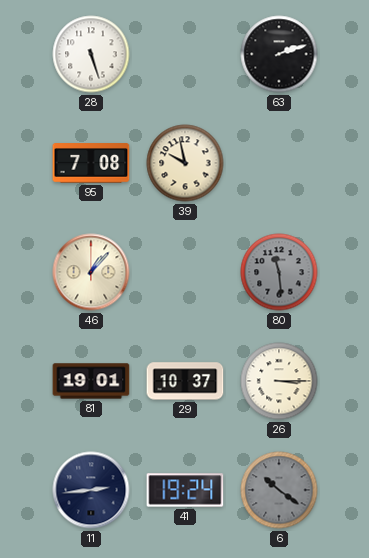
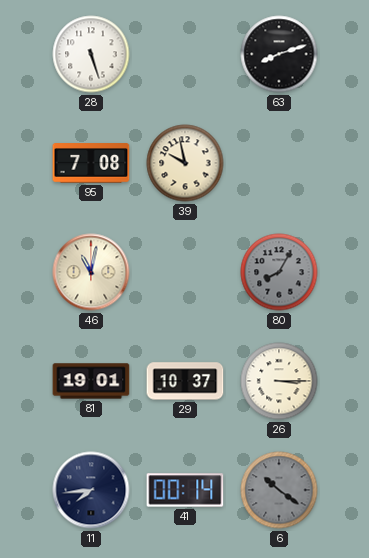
63: 2:12 -> 8:12 (279, 54)
46: 1:07 -> 11:02 (91, 272)
80: 11:29 -> 8:05 (279, 272)
11: 2:44 -> 7:44 (91, 490)
41: 19:24 -> 00:14 (185, 490)
